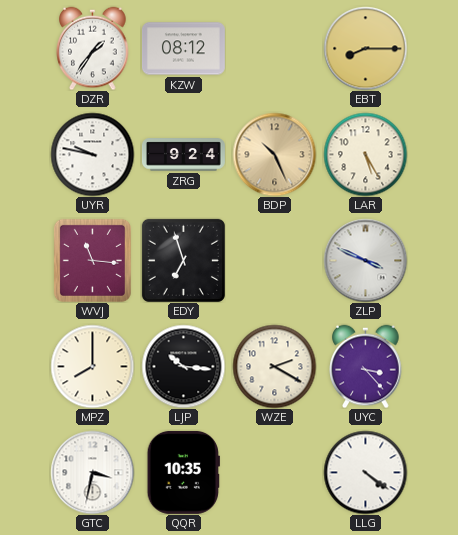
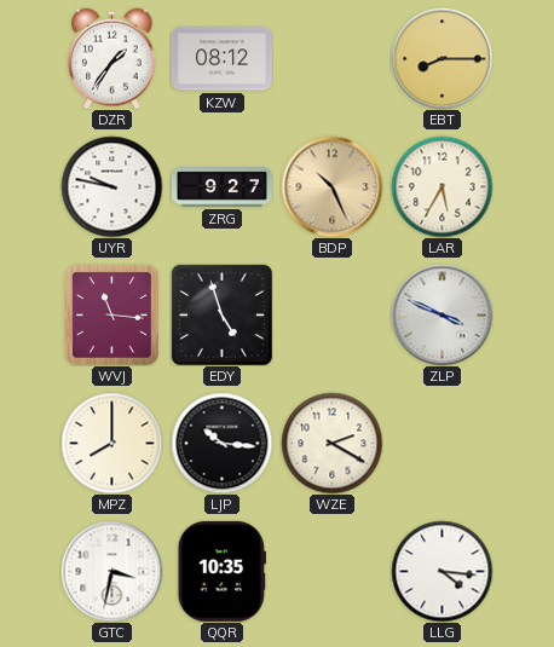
ZRG: 9:24 -> 9:27 (221, 187)
LAR: 5:25 -> 5:35 (442, 186)
EDY: 6:57 -> 4:57 (221, 314)
UYC: 3:23 -> none (366, 366)
LLG: 4:21 -> 4:16 (442, 571)
